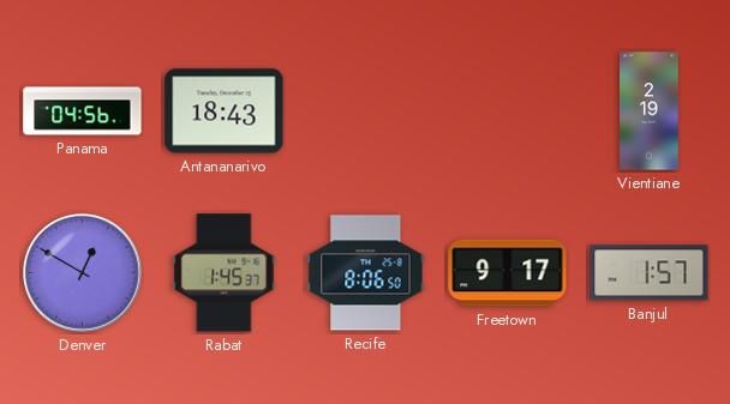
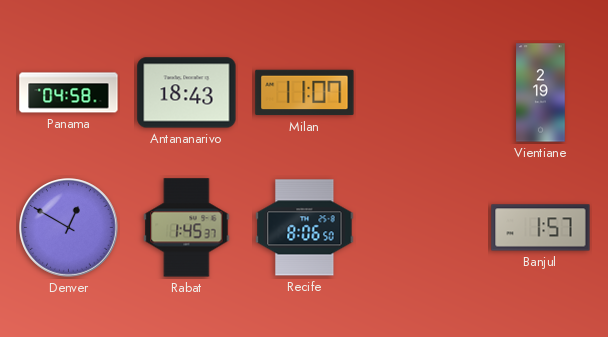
Panama: 04:56 -> 04:58 (69, 93)
Milan: none -> 11:07 (305, 93)
Freetown: 9:17 -> none (508, 273)
